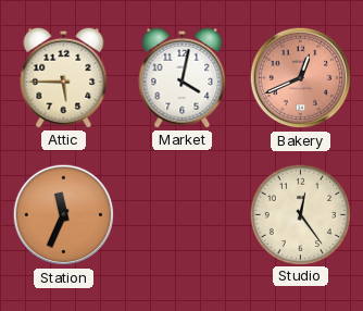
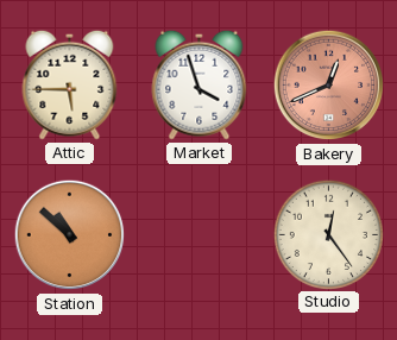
Market: 4:02 -> 3:57 (200, 84)
Station: 11:34 -> 10:52 (70, 235)
